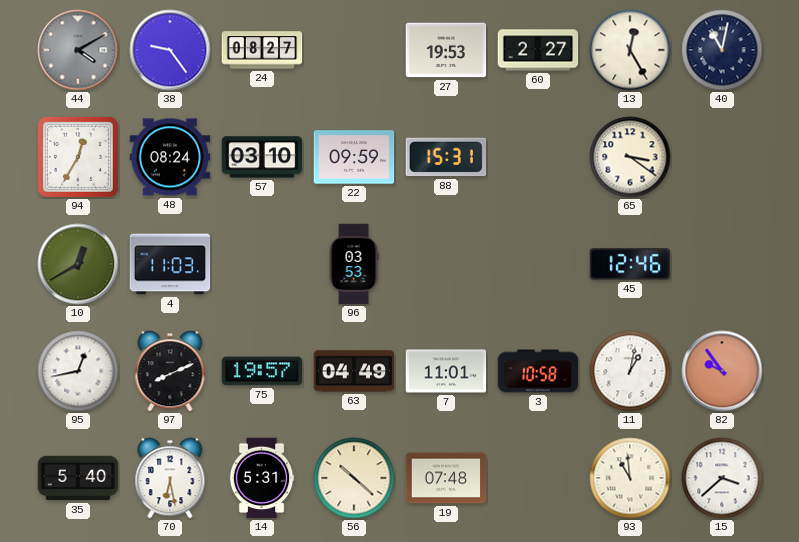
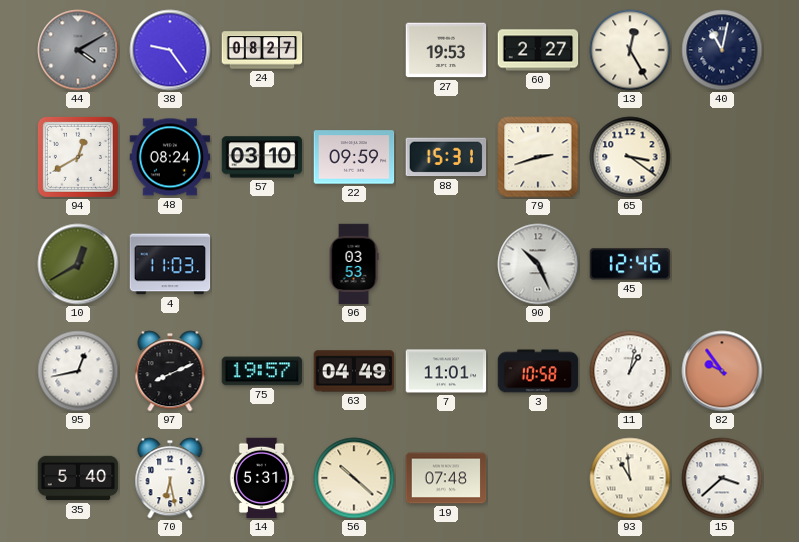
94: 12:35 -> 12:40 (78, 157)
79: none -> 2:42 (538, 157)
90: none -> 10:26 (538, 264)
